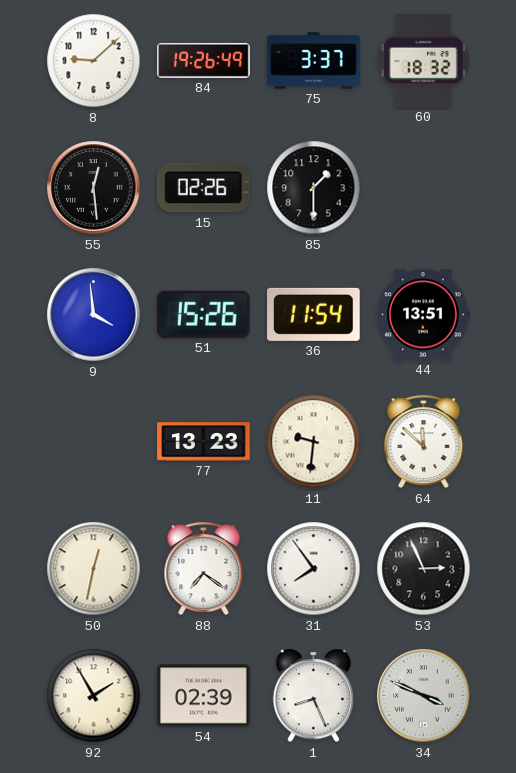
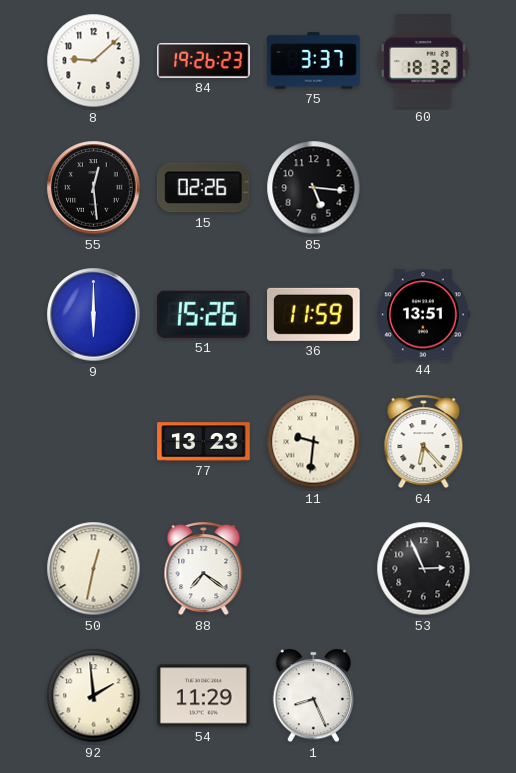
84: 19:26:49 -> 19:26:23 (204, 60)
85: 1:30 -> 5:16 (314, 188)
9: 3:59 -> 6:00 (94, 315)
36: 11:54 -> 11:59 (314, 314)
64: 11:52 -> 6:23 (424, 442)
31: 7:54 -> none (314, 569)
92: 1:55 -> 1:59 (94, 696)
54: 02:39 -> 11:29 (204, 696)
34: 3:49 -> none (424, 696)
